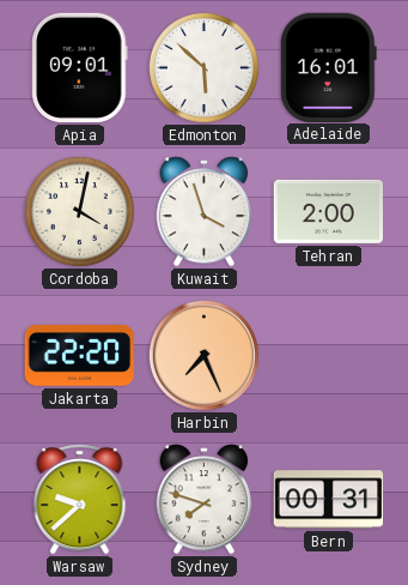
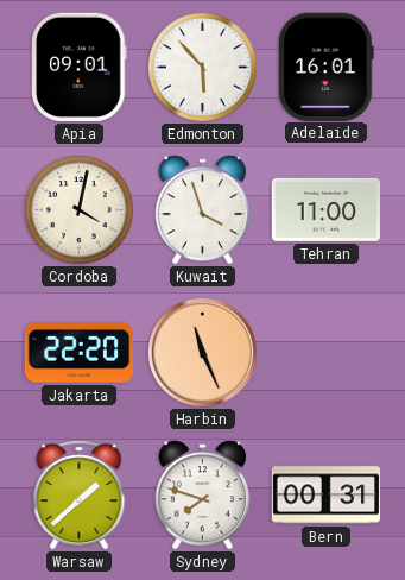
Edmonton: 5:52 -> 5:53 (202, 67)
Tehran: 2:00 -> 11:00 (327, 209)
Harbin: 7:26 -> 11:26 (202, 352)
Warsaw: 9:38 -> 1:38 (80, 496)
